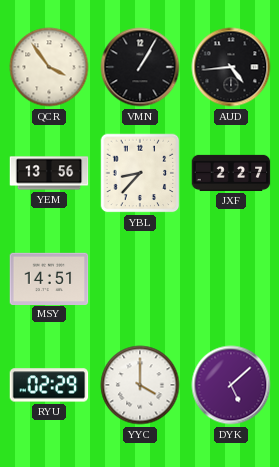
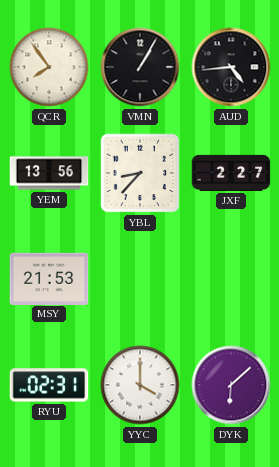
QCR: 3:54 -> 7:54 (49, 67)
MSY: 14:51 -> 21:53 (49, 278)
RYU: 02:29 -> 02:31 (49, 385)
DYK: 5:08 -> 6:08 (231, 385)
